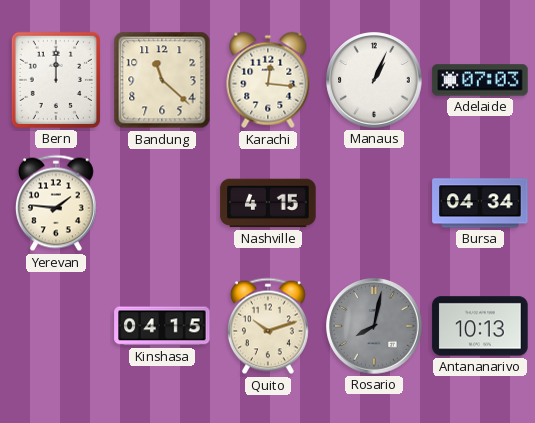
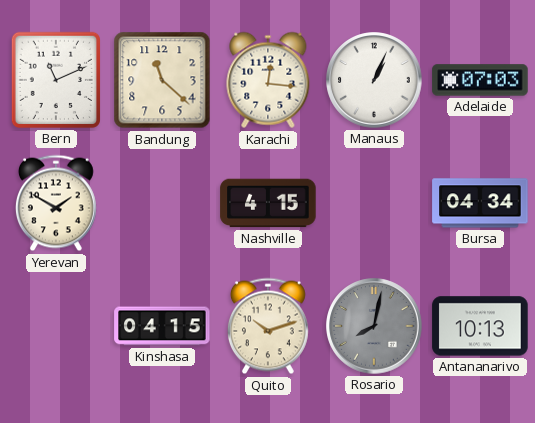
Bern: 12:00 -> 11:11 (56, 80)
Yerevan: 1:46 -> 1:50 (56, 203)
